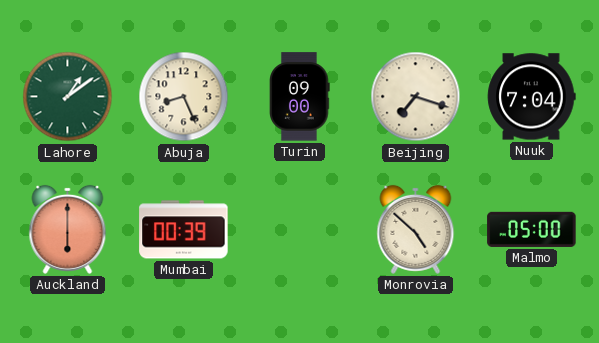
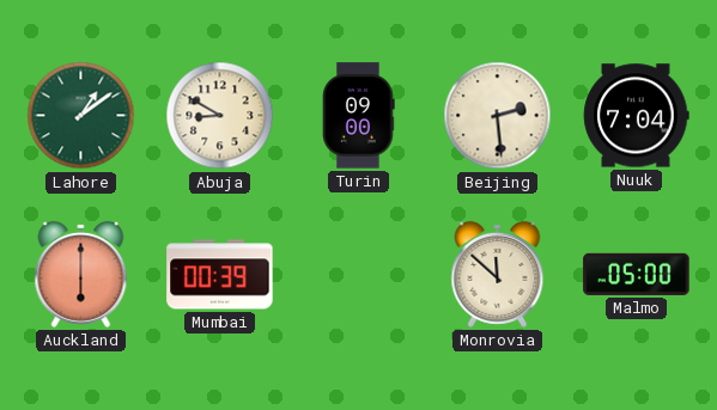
Abuja: 8:26 -> 8:50 (220, 116)
Beijing: 7:18 -> 2:29 (498, 116)
Monrovia: 4:52 -> 11:52 (498, 274)
